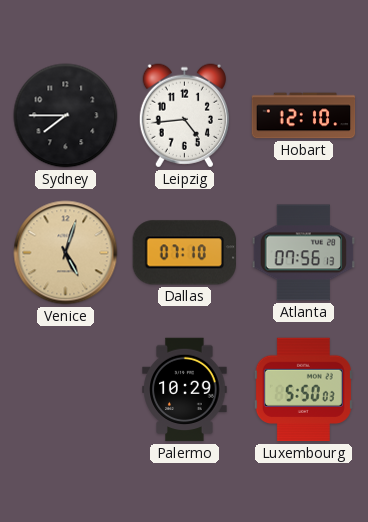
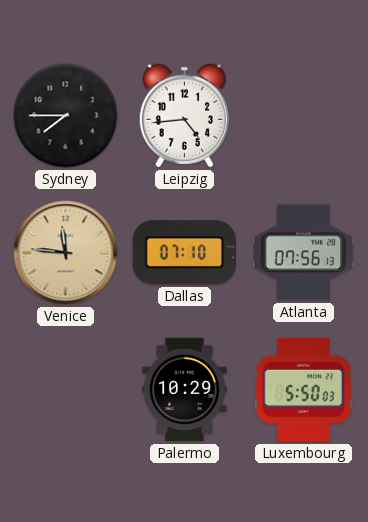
Hobart: 12:10 -> none (304, 116)
Venice: 5:03 -> 11:46 (66, 253)
